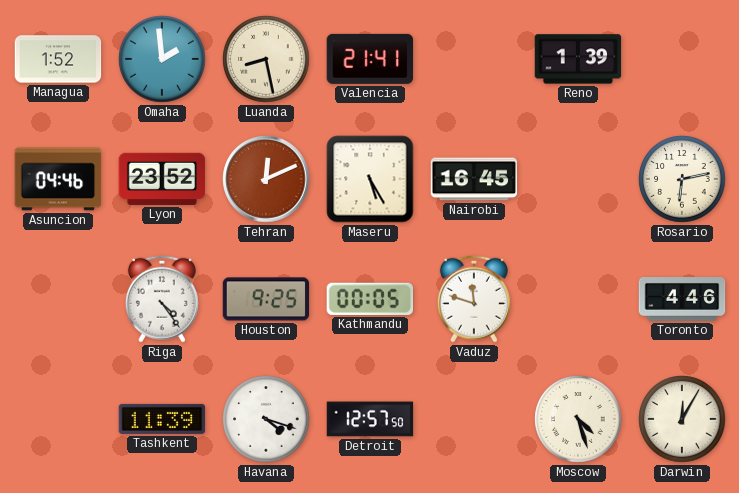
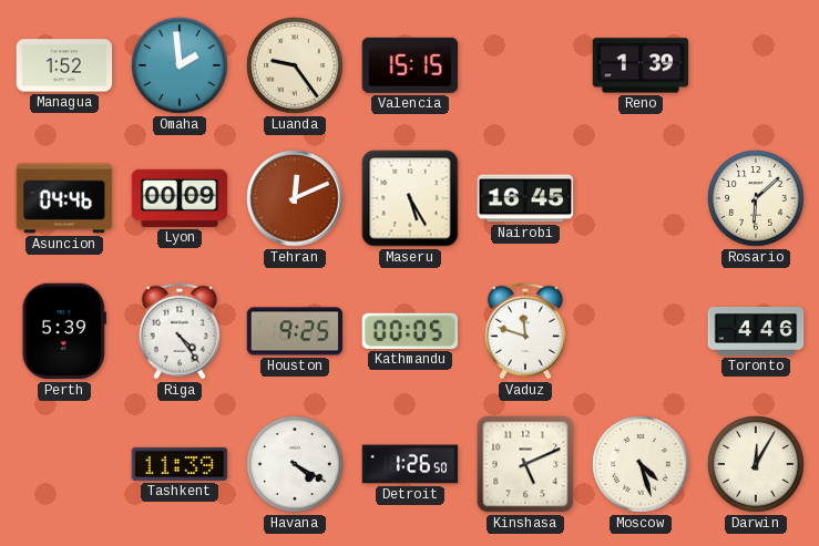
Luanda: 8:28 -> 9:24 (295, 65)
Valencia: 21:41 -> 15:15 (410, 65)
Lyon: 23:52 -> 00:09 (180, 198)
Rosario: 6:13 -> 6:08 (756, 198)
Perth: none -> 5:39 (64, 331)
Havana: 4:18 -> 4:20 (295, 464)
Detroit: 12:57 -> 1:26 (410, 464)
Kinshasa: none -> 5:11 (525, 464)
